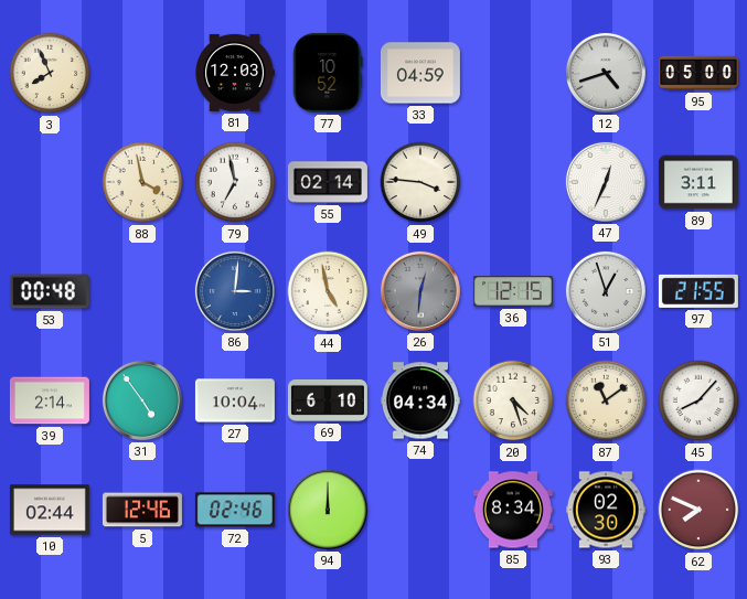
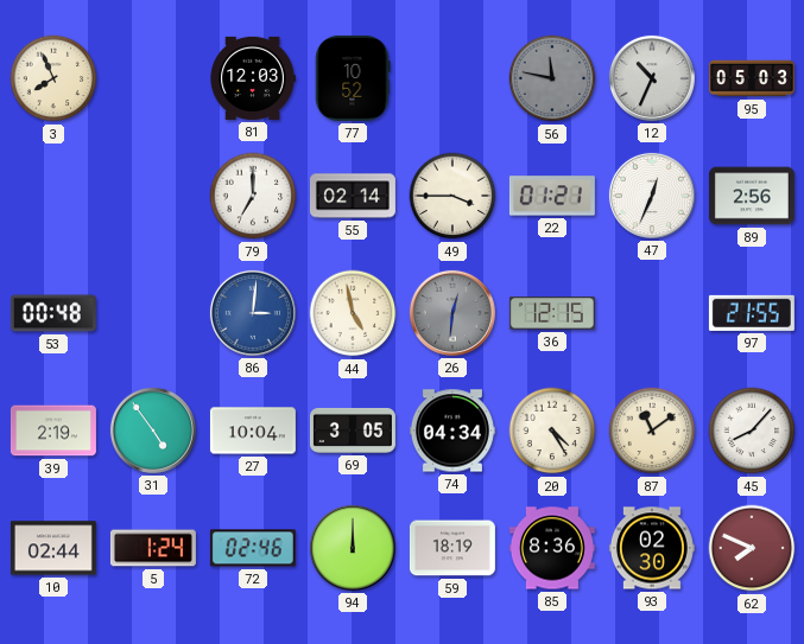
33: 04:59 -> none (420, 73)
56: none -> 11:47 (552, 78)
12: 4:42 -> 10:34 (652, 78)
95: 05:00 -> 05:03 (752, 78)
88: 3:58 -> none (142, 182)
79: 6:58 -> 7:00 (253, 196)
49: 3:46 -> 3:45 (452, 196)
22: none -> 01:21 (552, 196)
89: 3:11 -> 2:56 (752, 196)
51: 12:57 -> none (606, 291)
39: 2:14 -> 2:19 (53, 431)
69: 6:10 -> 3:05 (353, 431)
20: 4:27 -> 4:25 (552, 431)
5: 12:46 -> 1:24 (153, 548)
59: none -> 18:19 (452, 548)
85: 8:34 -> 8:36 (552, 548)
